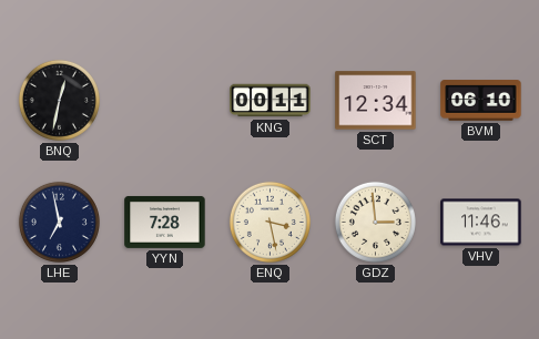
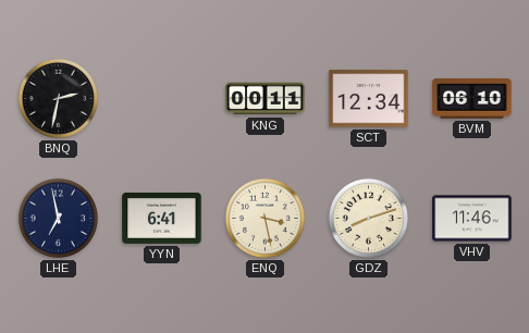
BNQ: 12:32 -> 2:32 (58, 98)
YYN: 7:28 -> 6:41 (162, 218)
GDZ: 2:59 -> 8:12 (368, 218)
